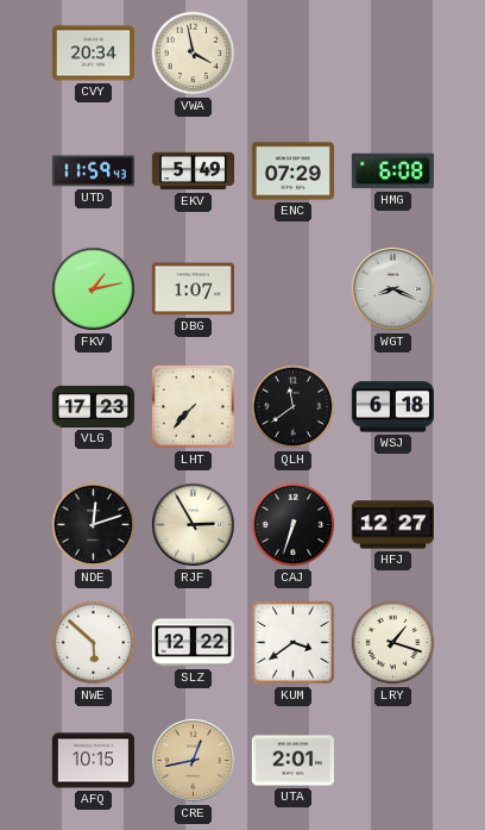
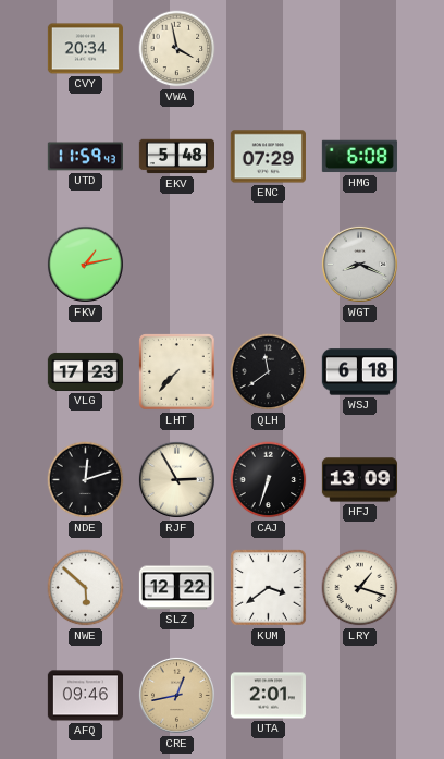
EKV: 5:49 -> 5:48 (176, 157)
DBG: 1:07 -> none (193, 289)
HFJ: 12:27 -> 13:09 (359, 480)
AFQ: 10:15 -> 09:46 (85, 696)
